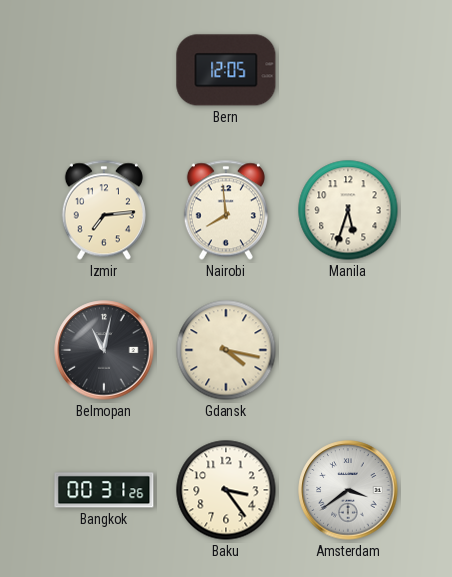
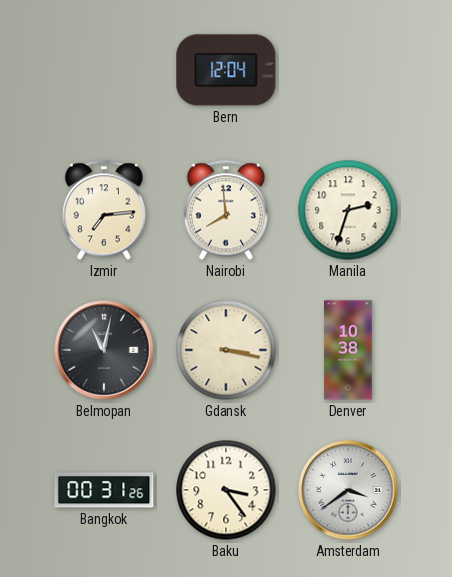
Bern: 12:05 -> 12:04 (226, 70)
Manila: 5:33 -> 2:33 (348, 210)
Gdansk: 4:17 -> 3:17 (226, 350)
Denver: none -> 10:38 (348, 350)
